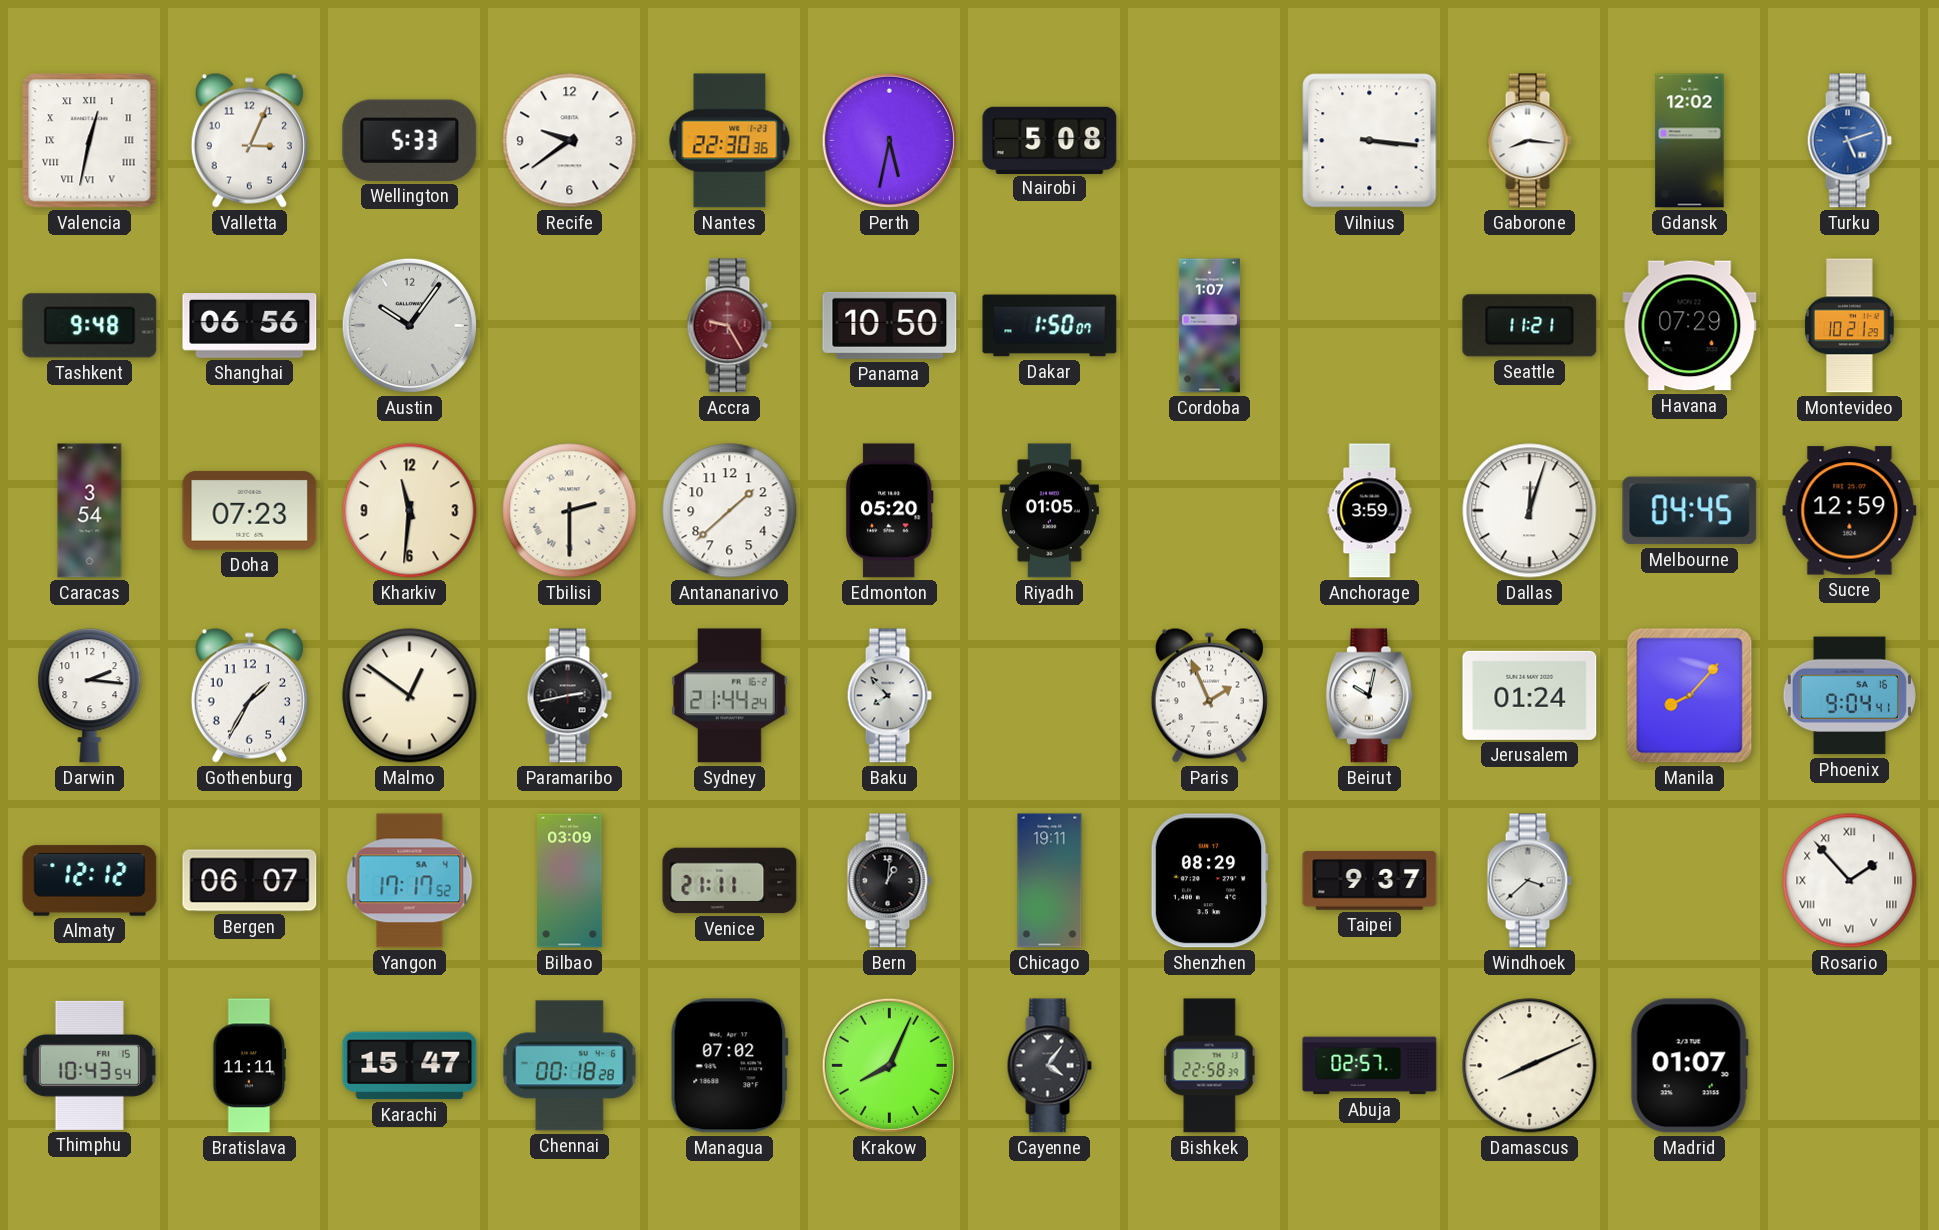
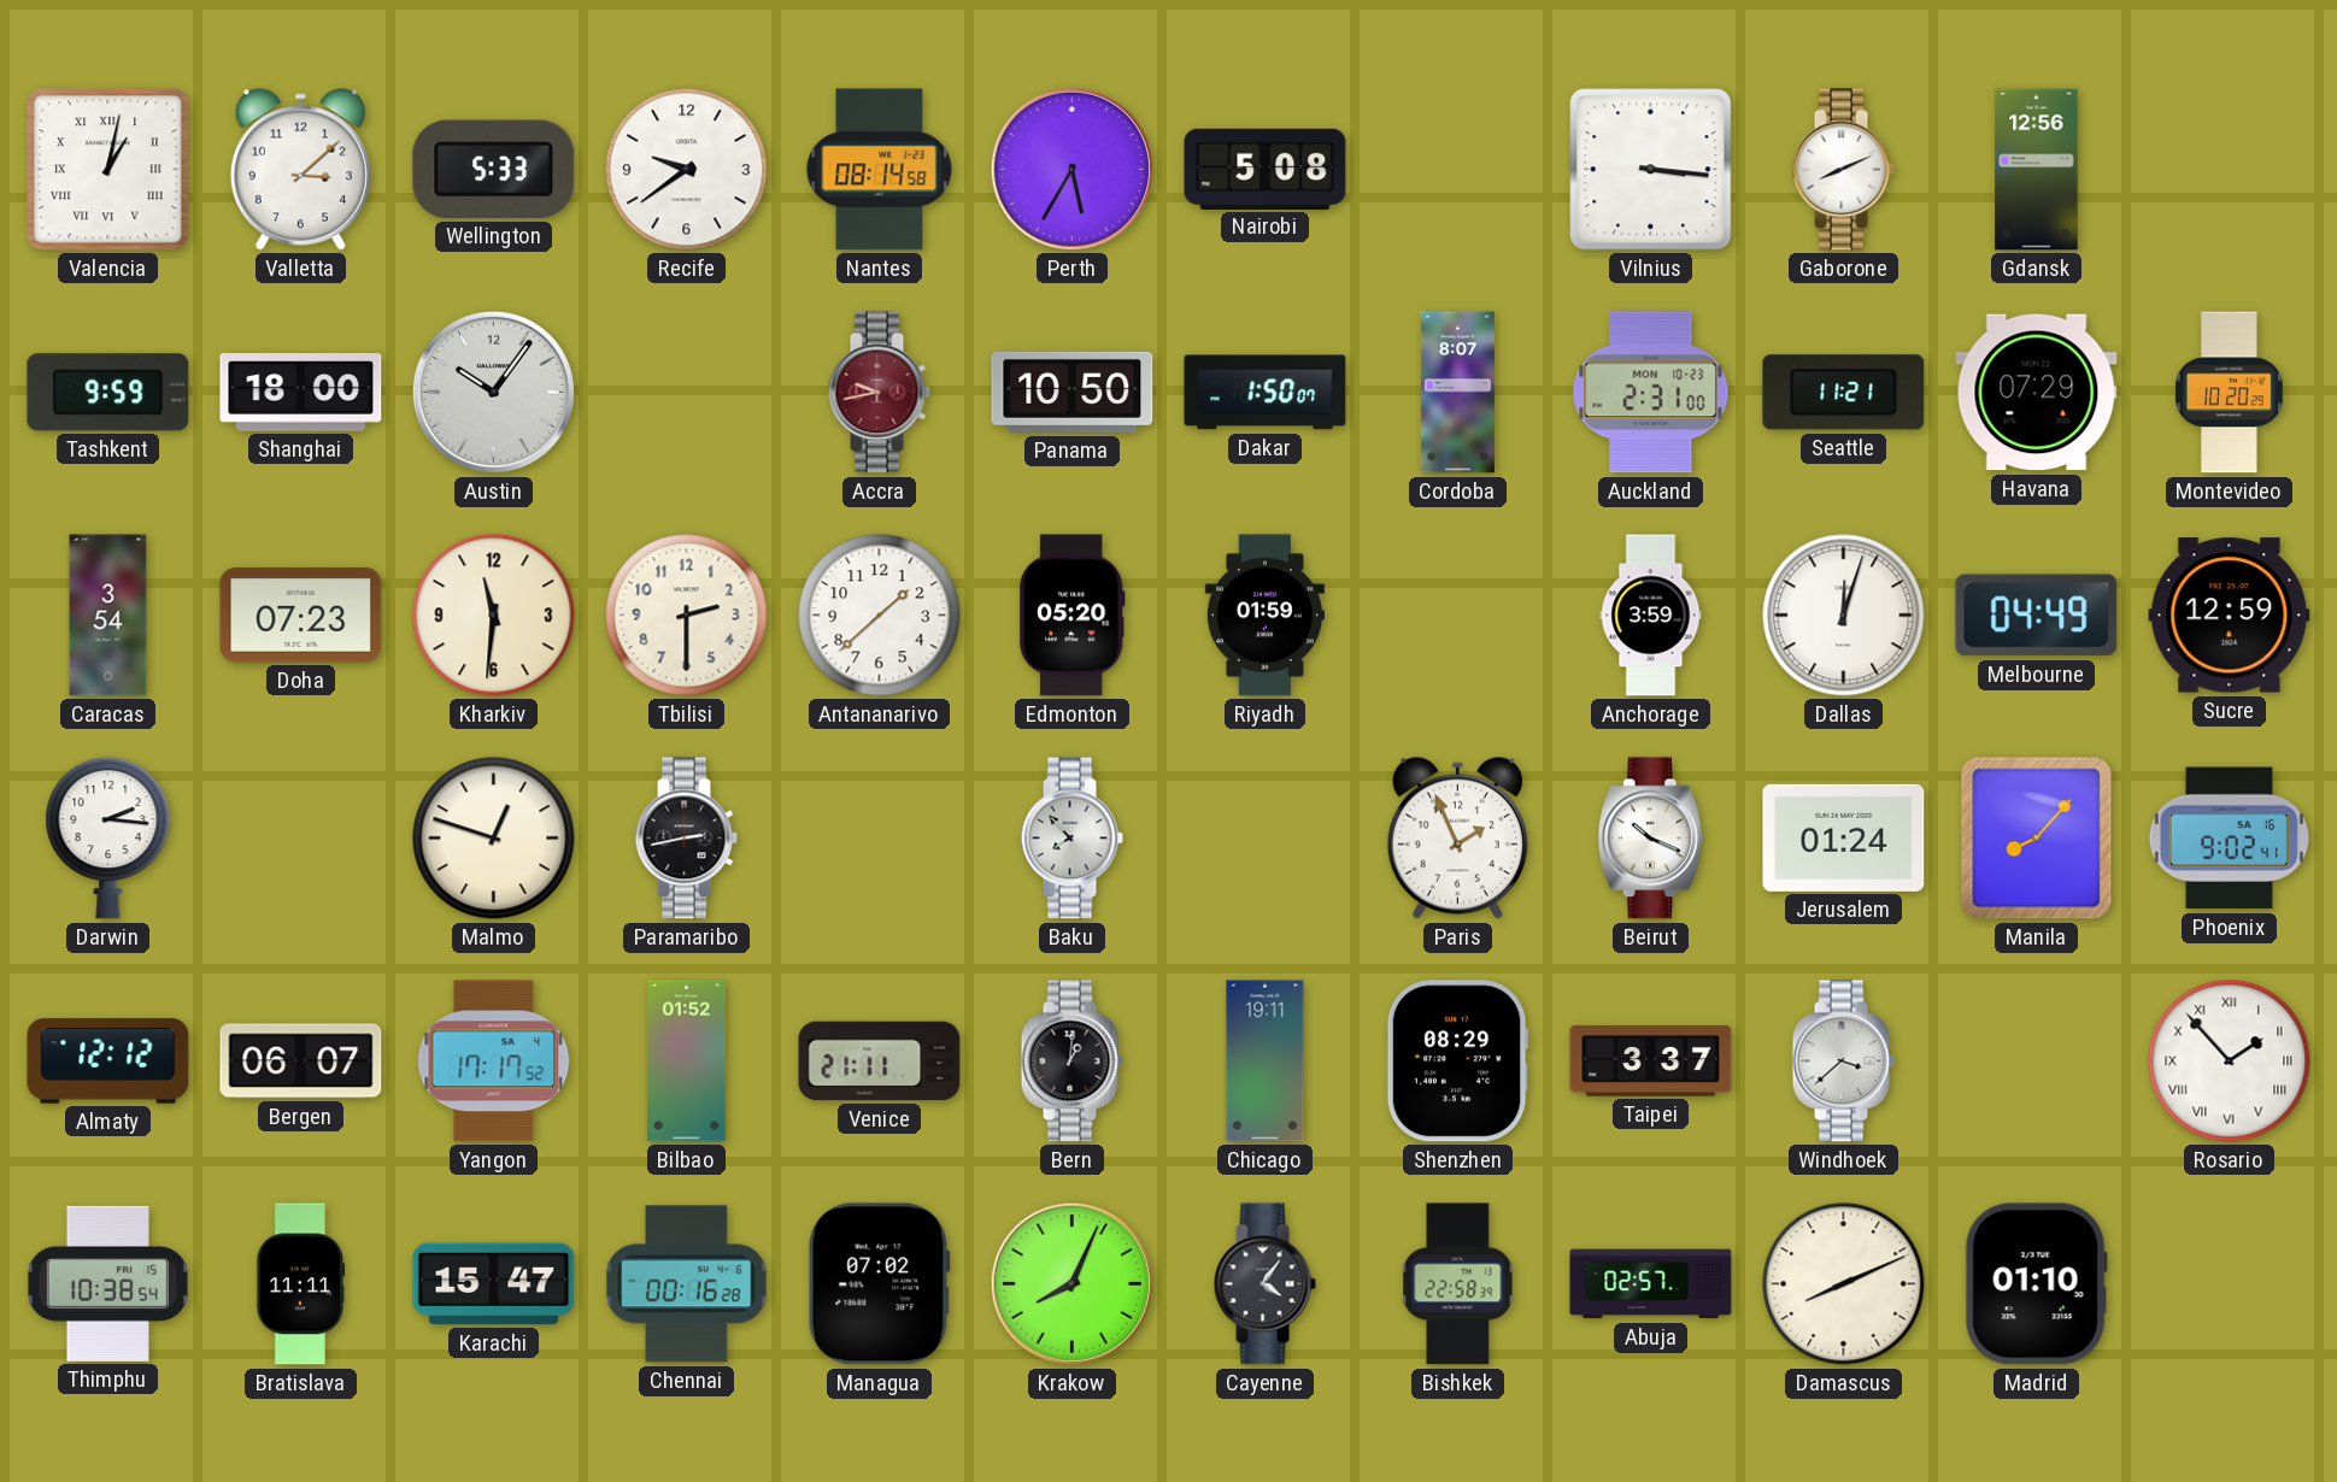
Valencia: 12:32 -> 1:02 (108, 170)
Valletta: 3:04 -> 3:08 (300, 169)
Nantes: 22:30 -> 08:14 (880, 170)
Perth: 5:32 -> 5:35 (1071, 169)
Gaborone: 8:16 -> 8:11 (1843, 170)
Gdansk: 12:02 -> 12:56 (2037, 170)
Turku: 5:12 -> none (1849, 141)
Tashkent: 9:48 -> 9:59 (108, 393)
Shanghai: 06:56 -> 18:00 (301, 393)
Accra: 9:25 -> 9:43 (879, 393)
Cordoba: 1:07 -> 8:07 (1457, 393)
Auckland: none -> 2:31 (1651, 393)
Montevideo: 10:21 -> 10:20 (2230, 393)
Tbilisi numerals: Roman -> Arabic (687, 616)
Riyadh: 01:05 -> 01:59 (1264, 616)
Melbourne: 04:45 -> 04:49 (2037, 616)
Gothenburg: 1:35 -> none (249, 695)
Malmo: 12:51 -> 12:48 (494, 839)
Sydney: 21:44 -> none (730, 696)
Beirut: 10:02 -> 10:19 (1650, 839)
Phoenix: 9:04 -> 9:02 (2229, 839)
Bilbao: 03:09 -> 01:52 (687, 1061)
Taipei: 9:37 -> 3:37 (1651, 1061)
Thimphu: 10:43 -> 10:38 (107, 1283)
Chennai: 00:18 -> 00:16 (687, 1284)
Madrid: 01:07 -> 01:10 (2036, 1284)
